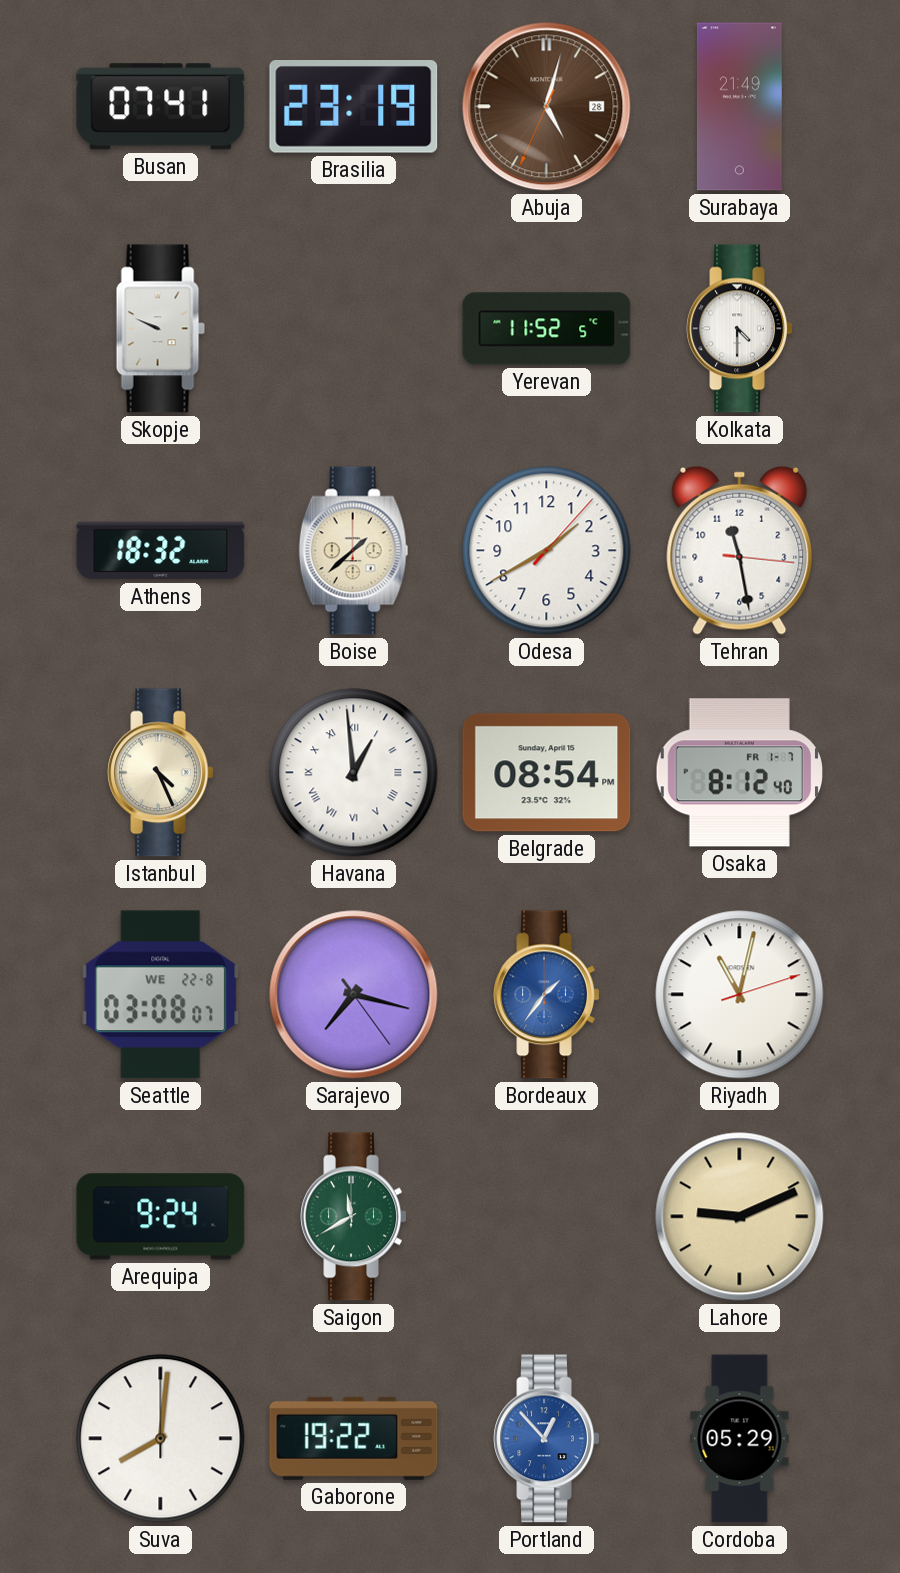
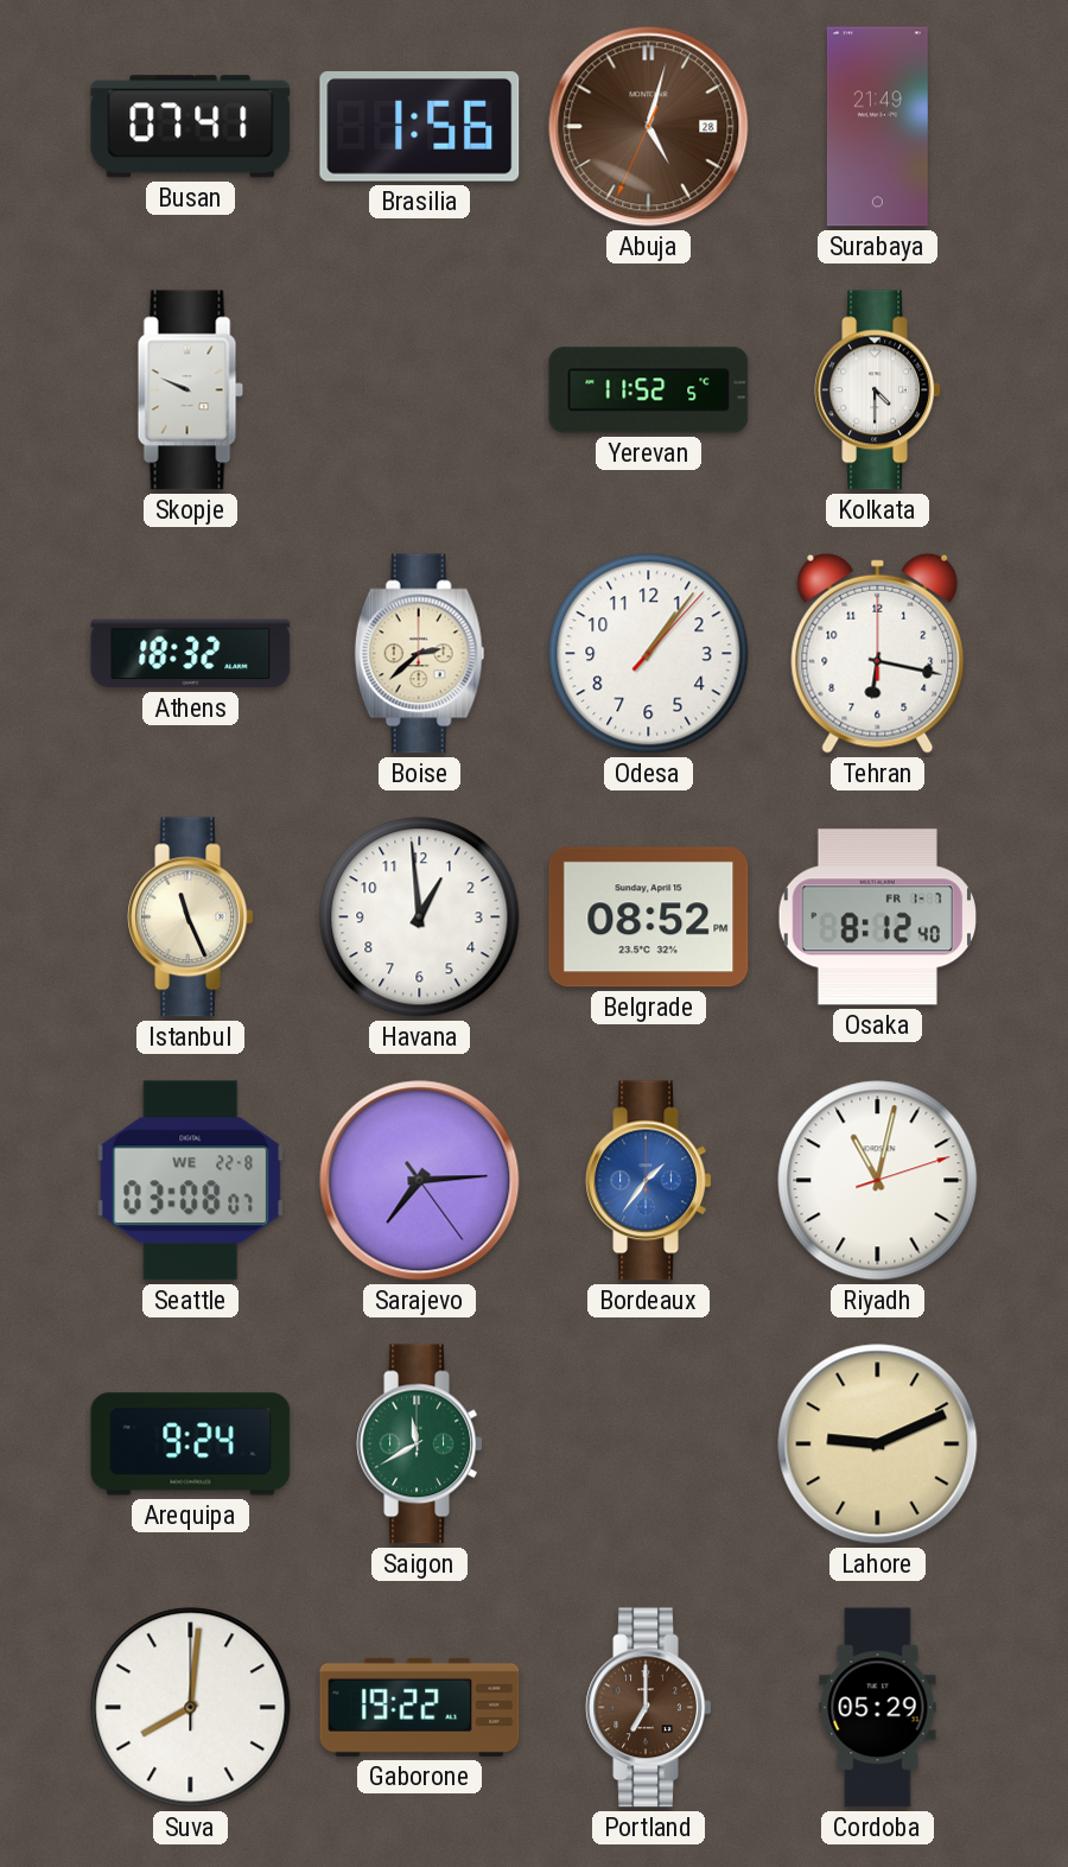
Brasilia: 23:19 -> 1:56 (420, 127)
Boise: 1:38 -> 2:38 (420, 654)
Odesa: 1:40 -> 1:06 (649, 654)
Tehran: 11:28 -> 6:17 (878, 653)
Istanbul: 4:26 -> 11:26 (191, 917)
Havana numerals: Roman -> Arabic (420, 917)
Belgrade: 08:54 -> 08:52 (649, 917)
Sarajevo: 7:17 -> 7:14 (420, 1181)
Portland: 12:53 -> 7:00 (649, 1708)
Portland dial: blue -> brown (649, 1708)
